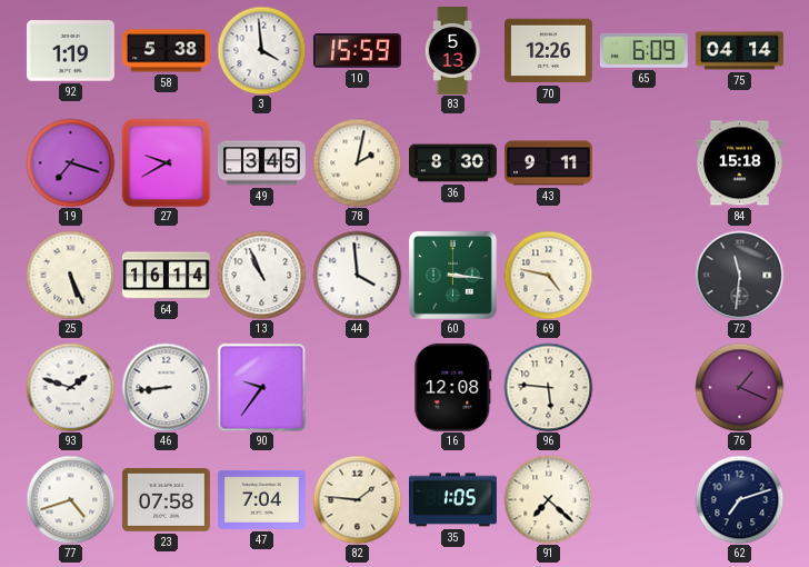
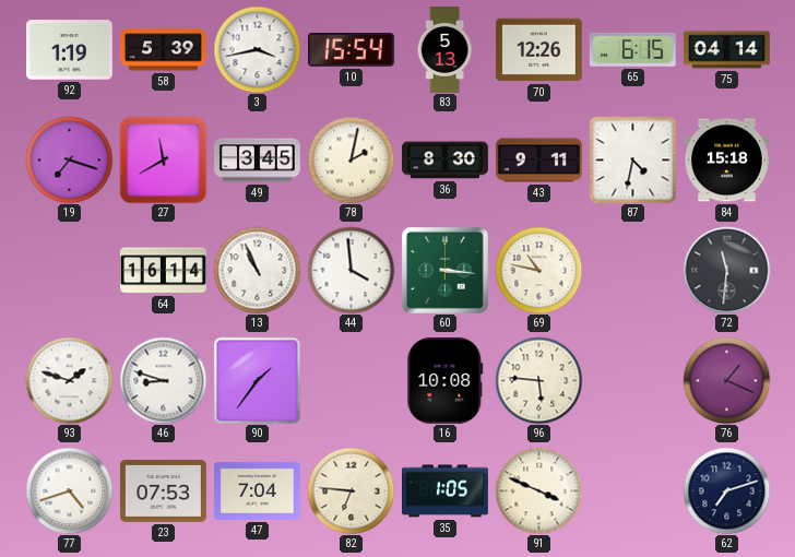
58: 5:38 -> 5:39 (163, 50)
3: 3:59 -> 3:43 (257, 49)
10: 15:59 -> 15:54 (351, 50)
65: 6:09 -> 6:15 (632, 49)
27: 9:40 -> 11:40 (163, 159)
87: none -> 4:32 (632, 159)
25: 5:26 -> none (70, 275)
69: 4:47 -> 10:47 (538, 270)
46: 8:44 -> 8:48 (163, 380)
90: 9:36 -> 1:36 (257, 380)
16: 12:08 -> 10:08 (446, 380)
23: 07:58 -> 07:53 (163, 490)
82: 1:46 -> 6:46 (351, 490)
91: 7:22 -> 3:49 (538, 490)
